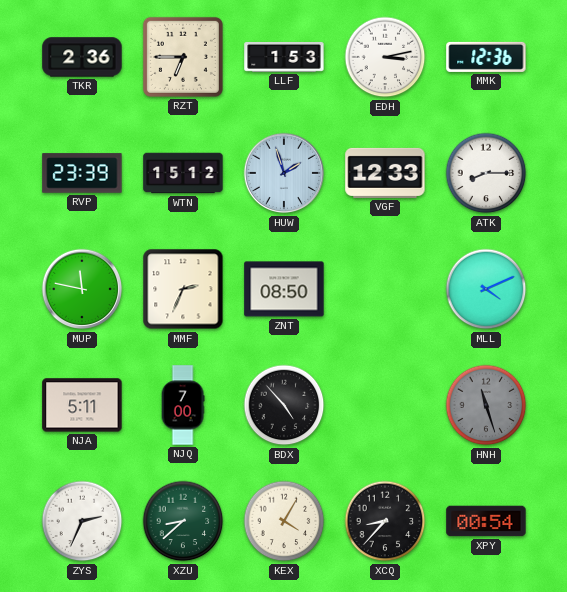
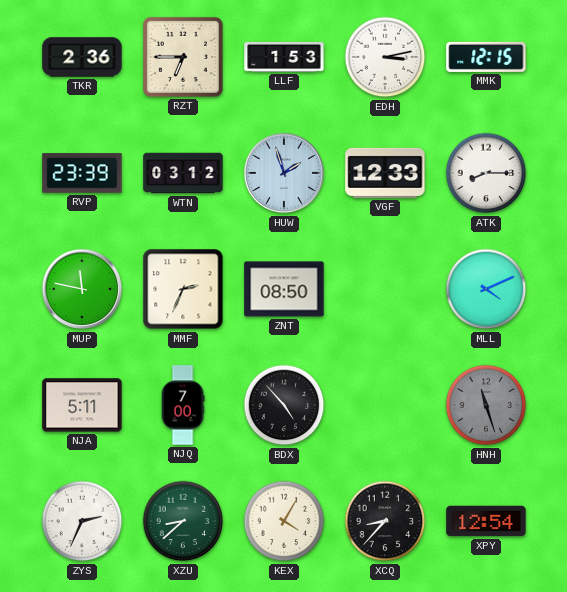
MMK: 12:36 -> 12:15 (486, 57)
WTN: 15:12 -> 03:12 (183, 173)
XPY: 00:54 -> 12:54 (486, 521)
